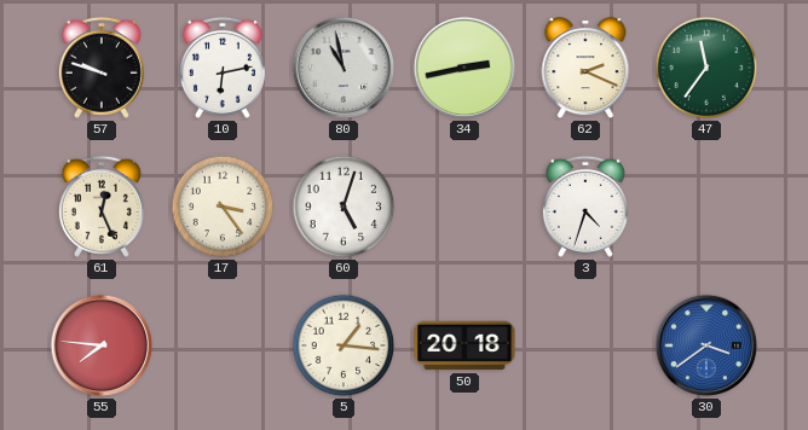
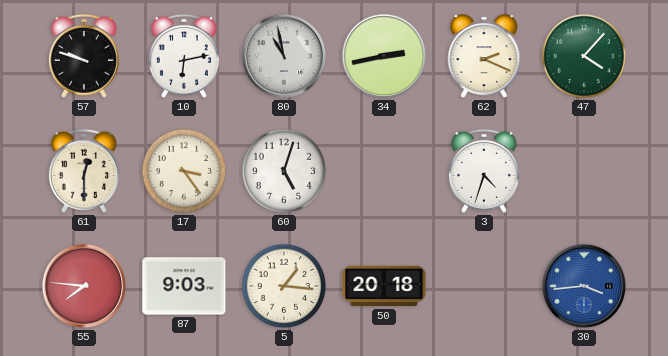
47: 11:36 -> 4:07 (584, 56)
61: 12:26 -> 12:30 (84, 171)
87: none -> 9:03 (184, 286)
30: 3:39 -> 3:44 (584, 286)
